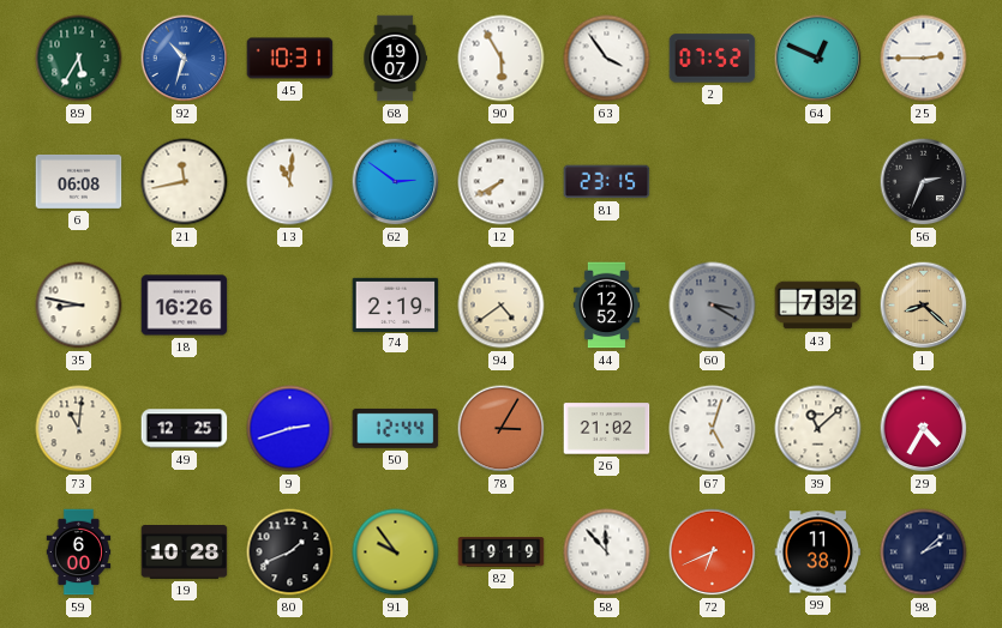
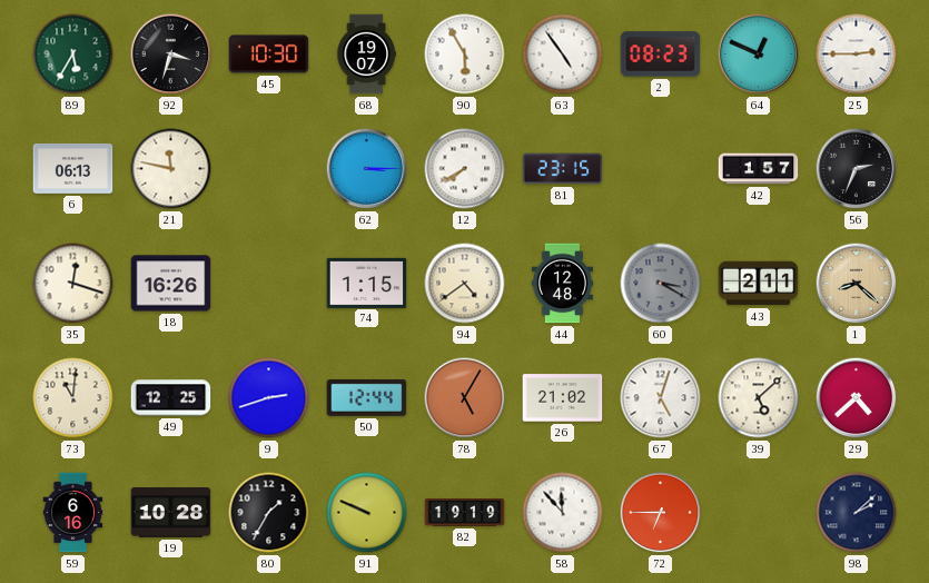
92: 10:33 -> 3:33 (171, 55)
92 dial: blue -> black (171, 55)
45: 10:31 -> 10:30 (269, 55)
63: 3:54 -> 4:54 (563, 55)
2: 07:52 -> 08:23 (661, 55)
6: 06:08 -> 06:13 (73, 168)
21: 11:43 -> 11:47 (171, 169)
13: 11:01 -> none (290, 182)
62: 2:51 -> 3:15 (367, 169)
42: none -> 1:57 (759, 169)
35: 8:47 -> 12:18 (73, 284)
74: 2:19 -> 1:15 (367, 283)
44: 12:52 -> 12:48 (562, 284)
43: 7:32 -> 2:11 (759, 284)
78: 3:05 -> 5:05 (465, 398)
39: 11:08 -> 5:08 (759, 398)
29: 4:35 -> 4:38 (857, 398)
59: 6:00 -> 6:16 (73, 513)
80: 1:41 -> 1:35 (269, 513)
91: 9:54 -> 9:49 (367, 513)
72: 6:41 -> 6:45 (661, 513)
99: 11:38 -> none (818, 552)
